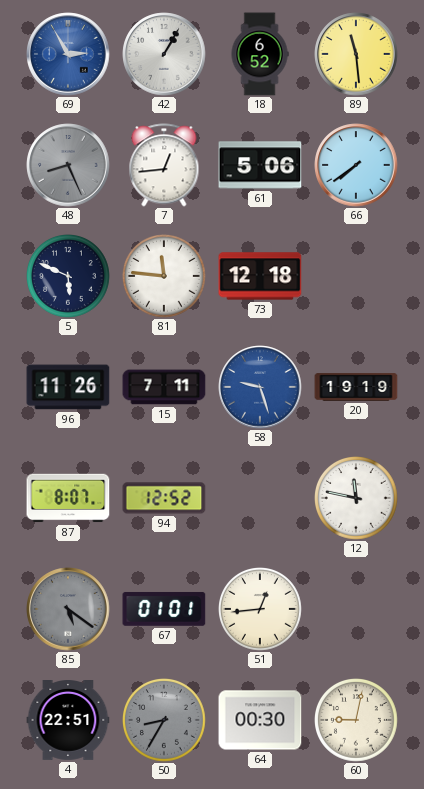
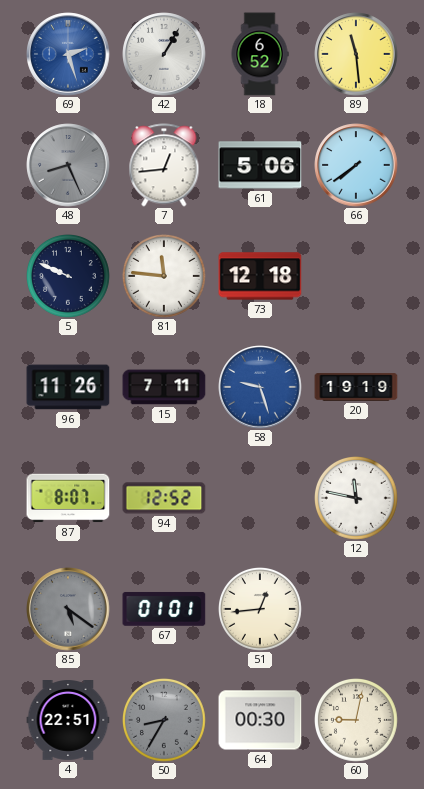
69: 2:55 -> 2:27 (68, 54)
5: 5:49 -> 9:49 (69, 277)
